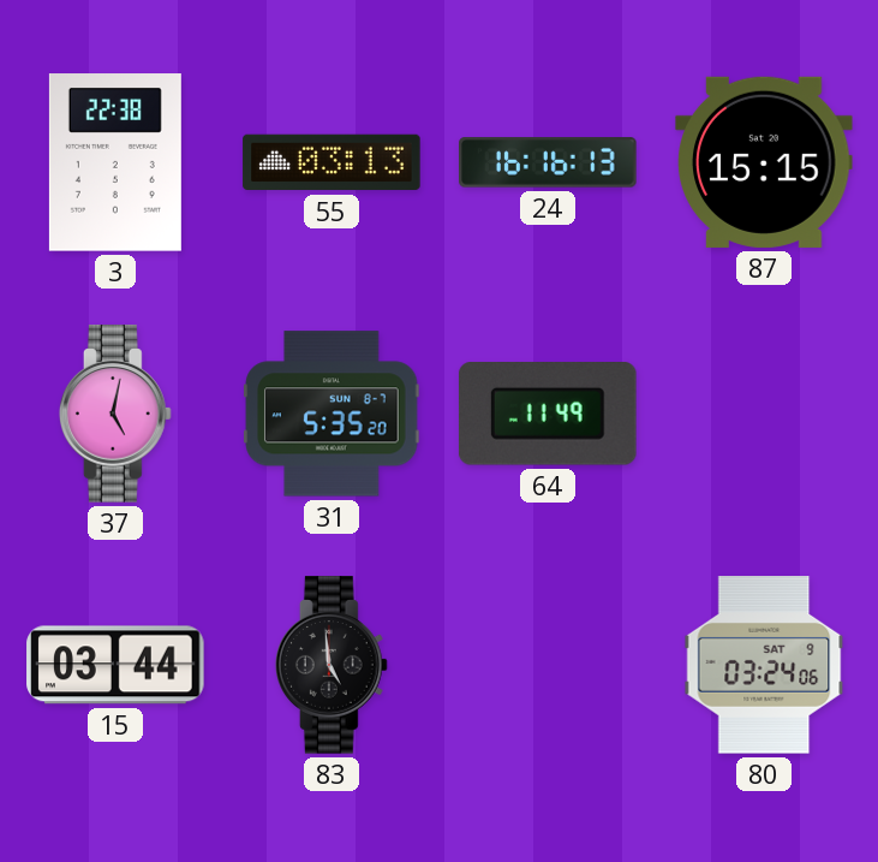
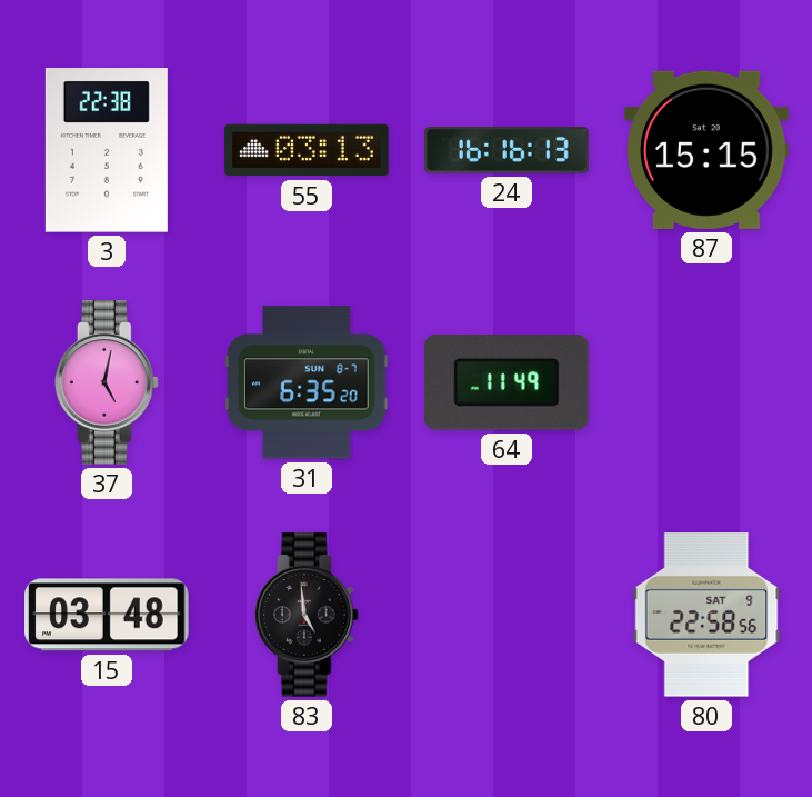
31: 5:35 -> 6:35 (307, 382)
15: 03:44 -> 03:48 (107, 615)
80: 03:24 -> 22:58 (706, 615)
